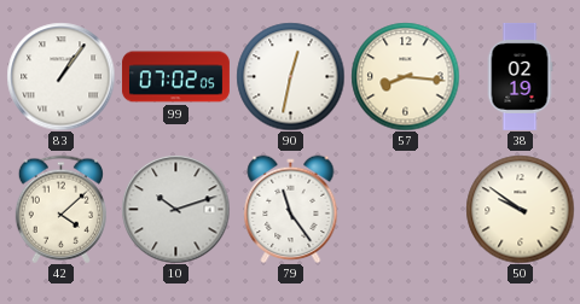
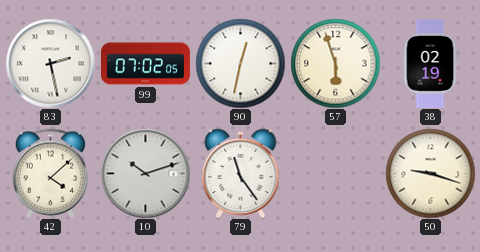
83: 1:06 -> 2:28 (50, 63)
57: 8:16 -> 5:57 (335, 63)
50: 9:51 -> 9:18 (430, 173)
